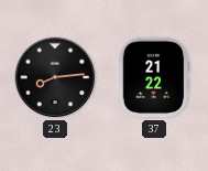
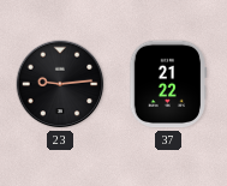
23: 8:14 -> 9:14 (60, 84)
